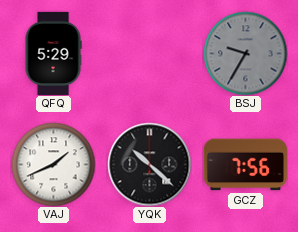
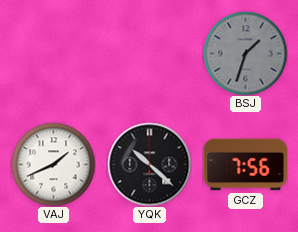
QFQ: 5:29 -> none (53, 53)
BSJ: 9:35 -> 1:33 (245, 53)
